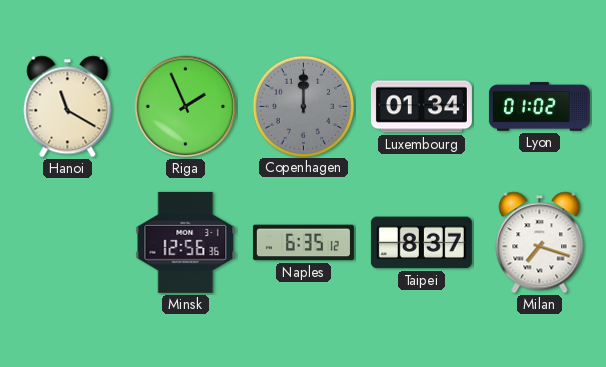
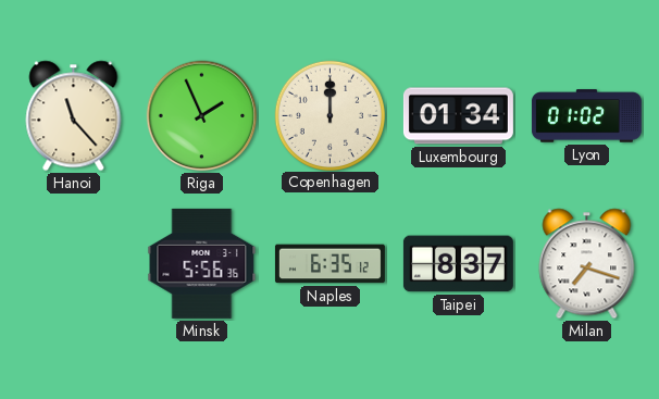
Hanoi: 11:20 -> 11:23 (74, 116)
Copenhagen dial: grey -> cream (329, 115)
Minsk: 12:56 -> 5:56 (202, 263)
